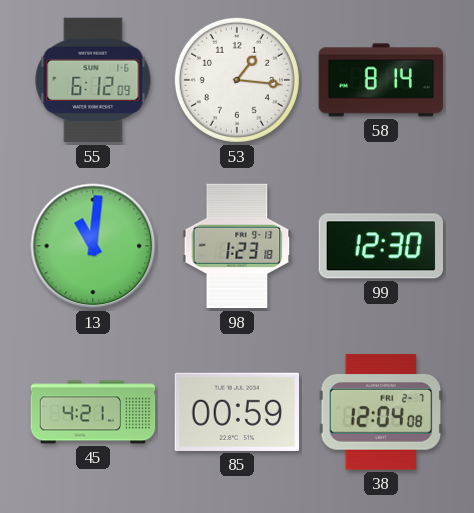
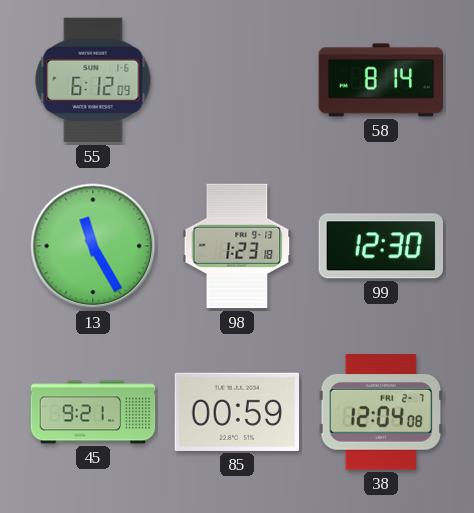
53: 1:16 -> none (237, 80)
13: 11:01 -> 11:25 (93, 246)
45: 4:21 -> 9:21 (93, 412)
